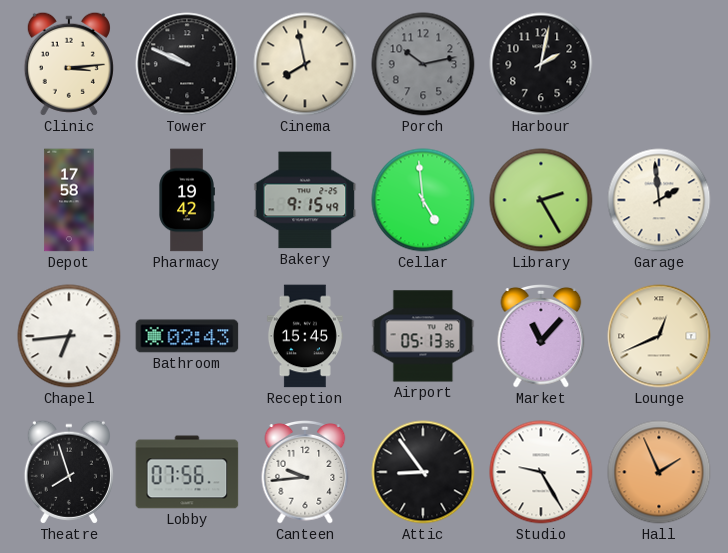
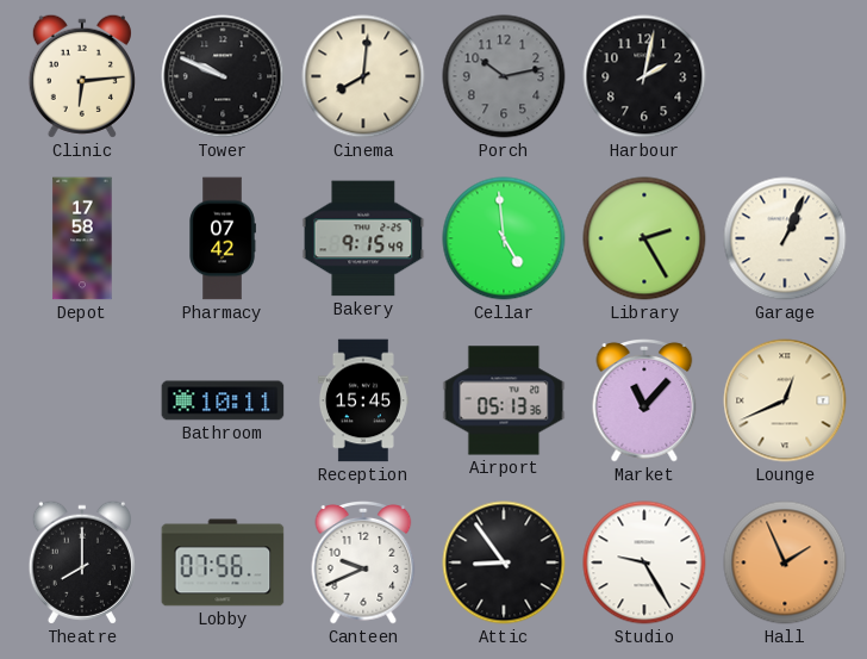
Clinic: 3:14 -> 6:14 (82, 76)
Cinema: 7:58 -> 8:01 (363, 76)
Pharmacy: 19:42 -> 07:42 (223, 238)
Garage: 1:59 -> 1:04 (785, 238)
Chapel: 6:44 -> none (69, 336)
Bathroom: 02:43 -> 10:11 (223, 400)
Theatre: 7:57 -> 8:00 (82, 562)
Canteen: 9:44 -> 9:41 (363, 564)
